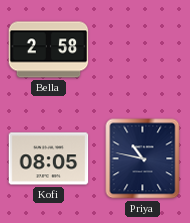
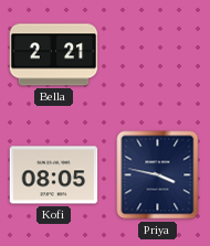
Bella: 2:58 -> 2:21 (54, 55)
Priya: 10:47 -> 3:47 (158, 175)
